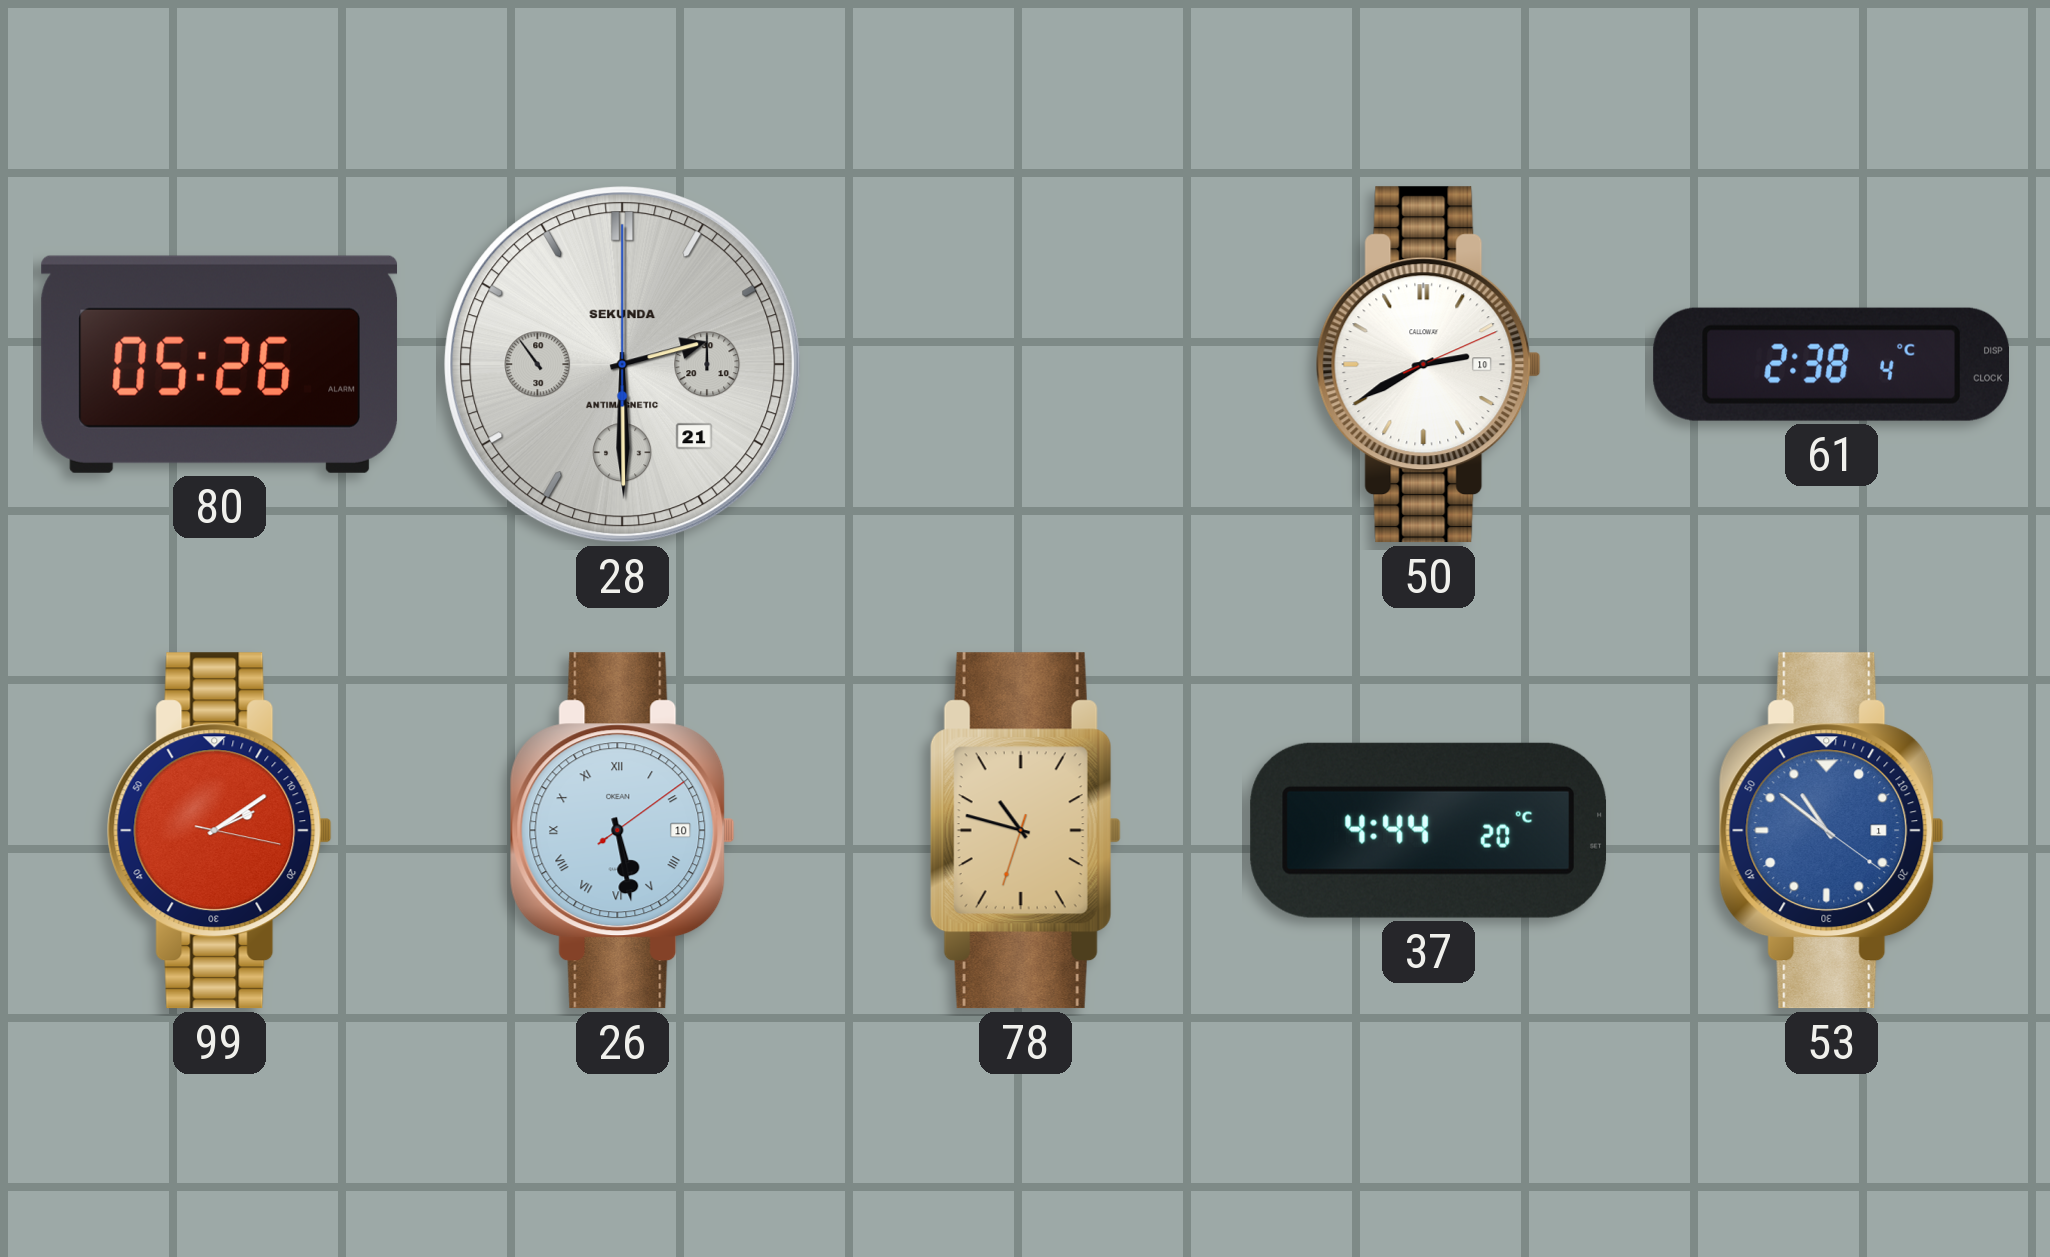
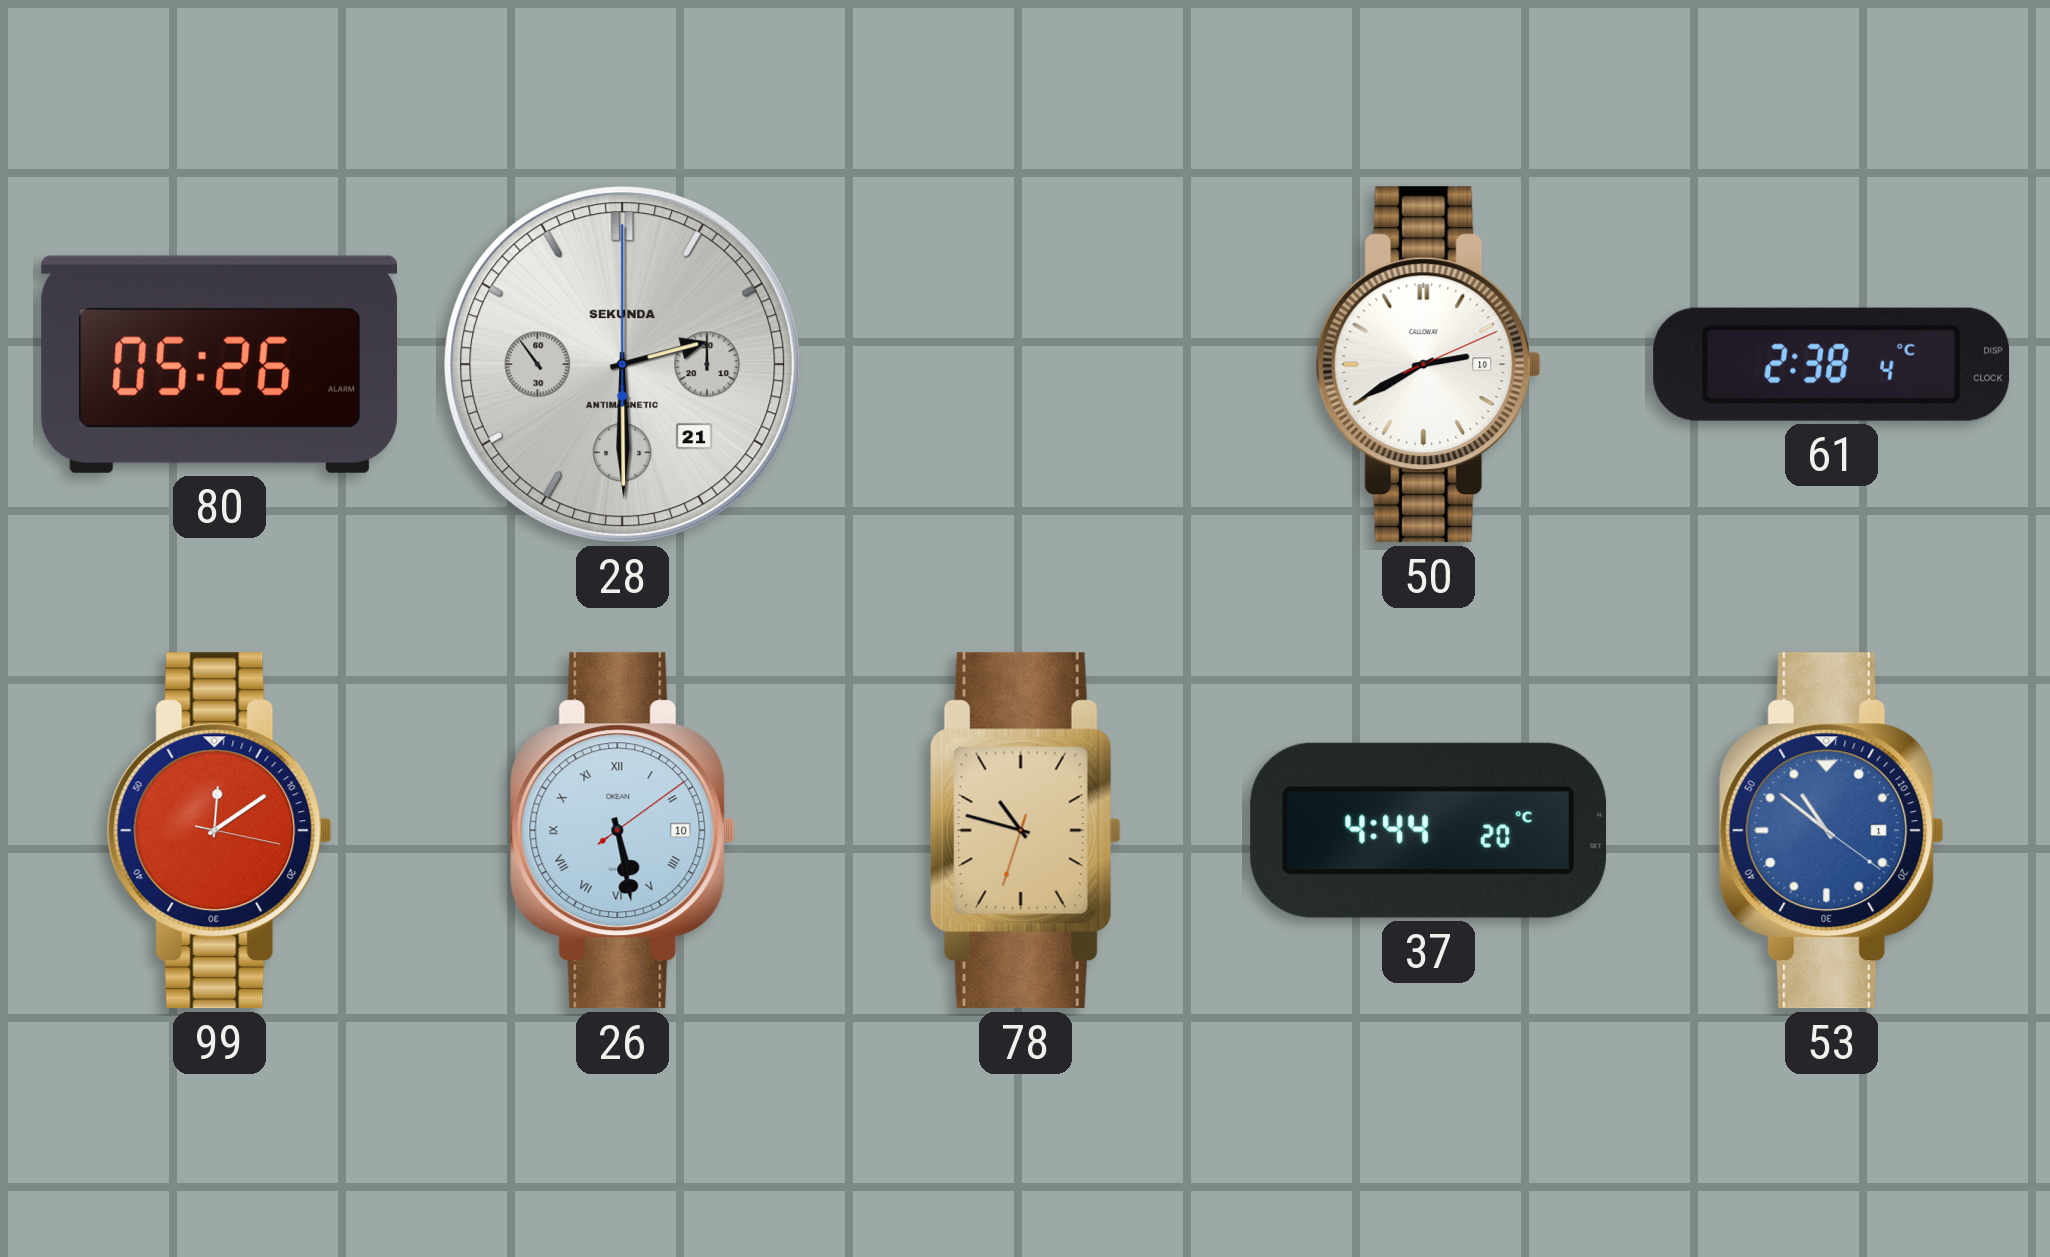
99: 2:09 -> 12:09 (219, 831)
